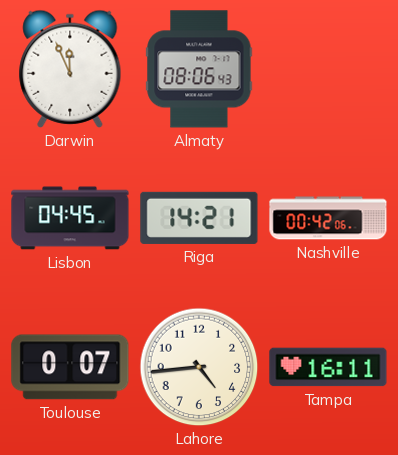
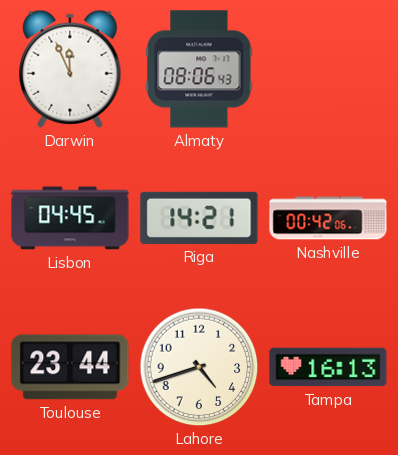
Toulouse: 0:07 -> 23:44 (70, 367)
Lahore: 4:44 -> 4:42 (199, 367)
Tampa: 16:11 -> 16:13 (328, 367)
